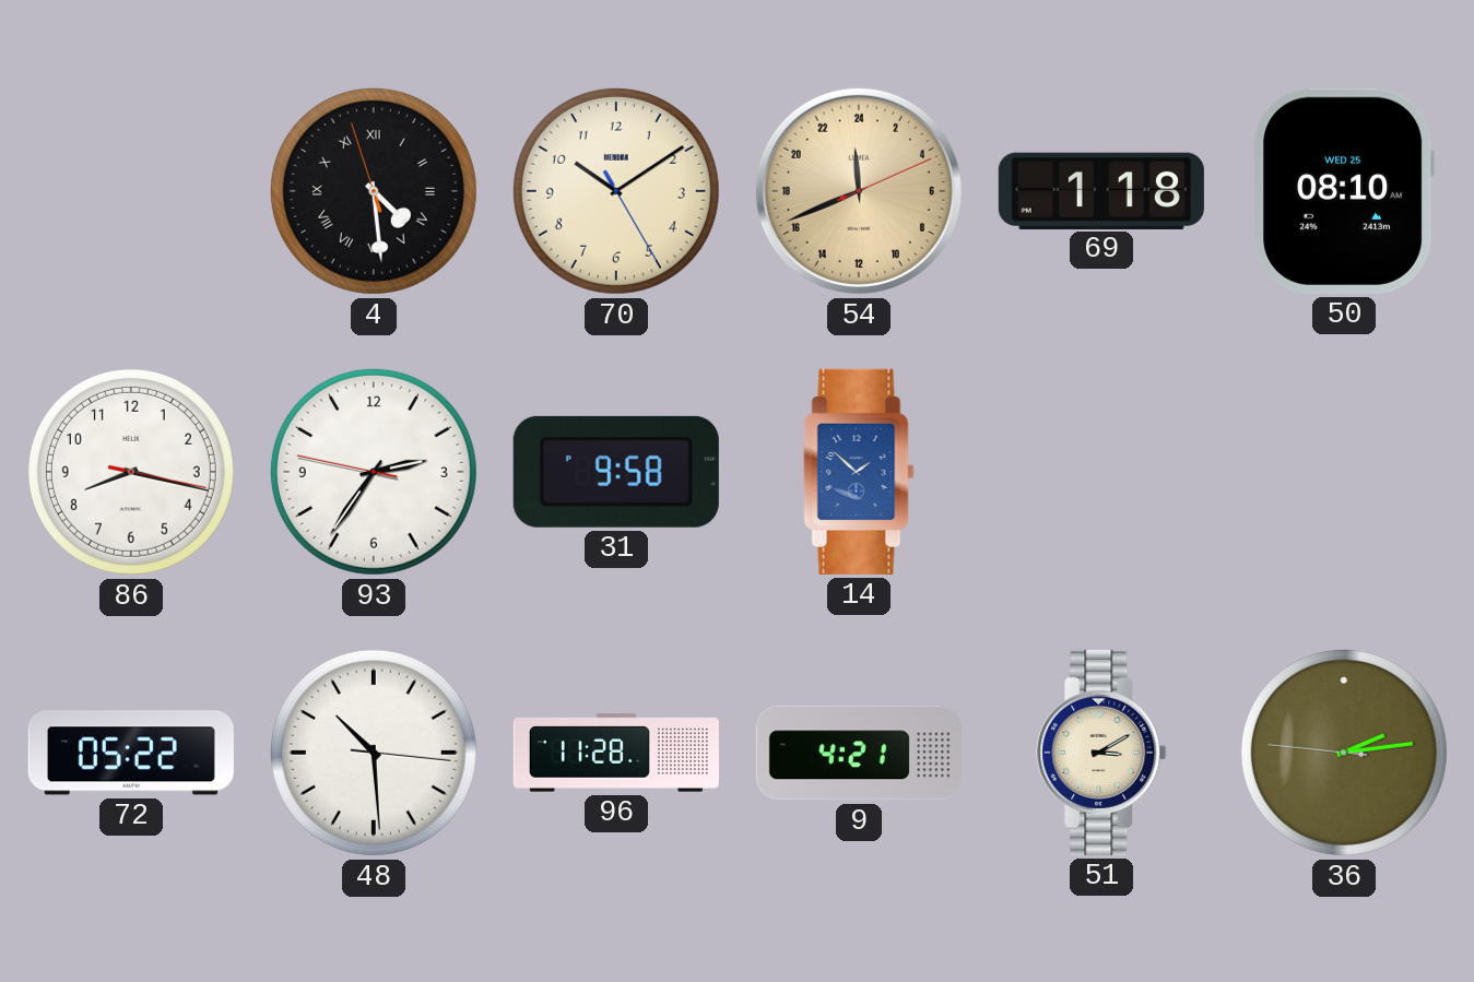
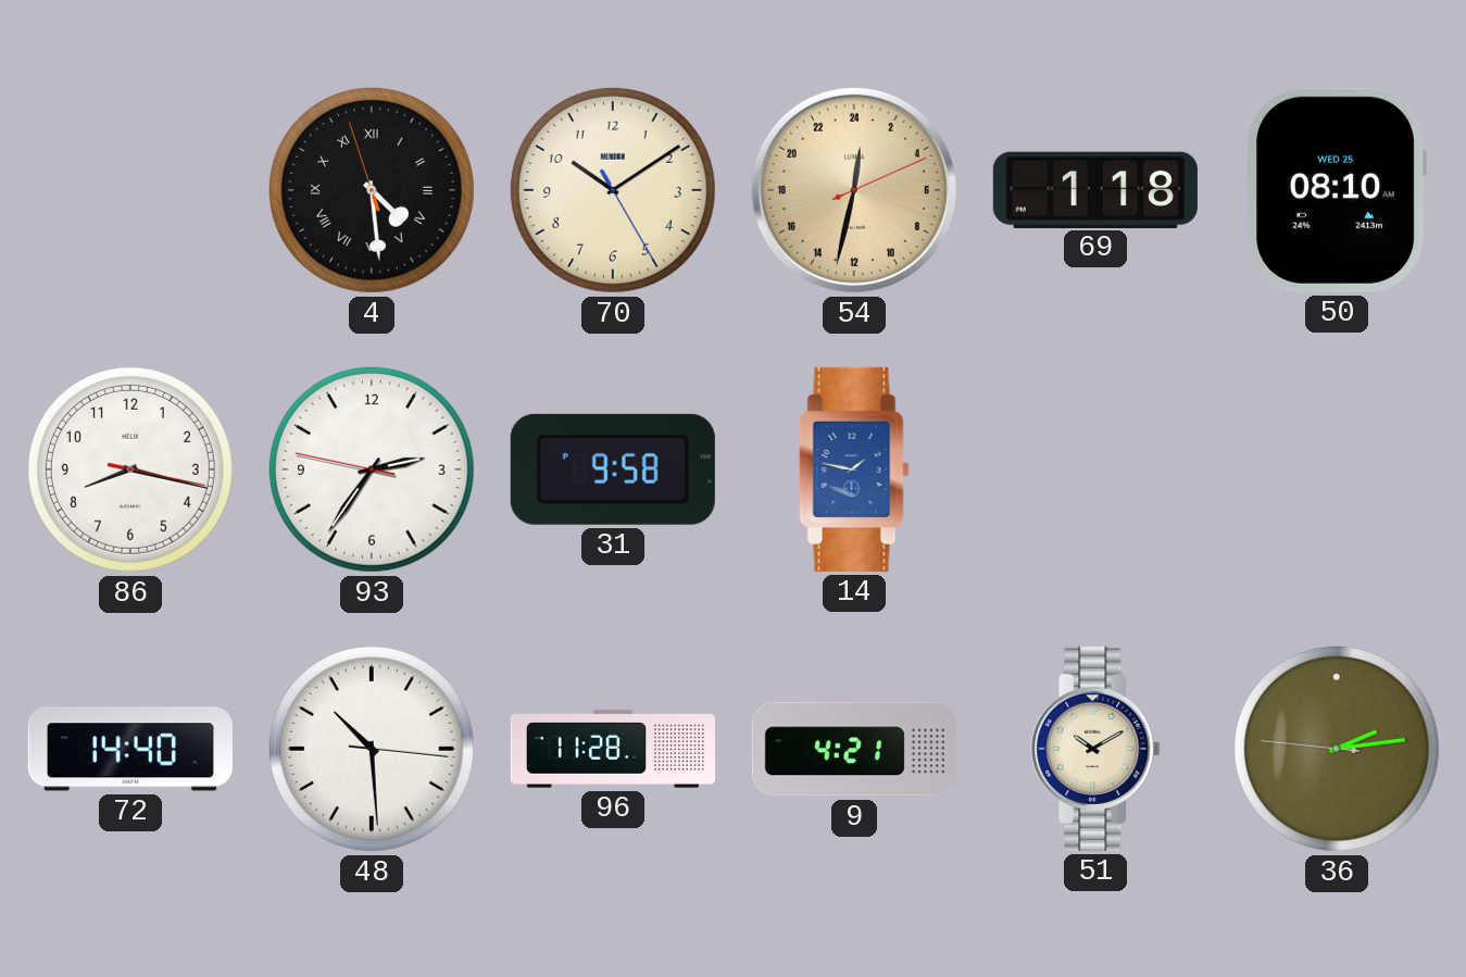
54: 23:41 -> 0:32 (854, 190)
14: 1:52 -> 1:47 (854, 469)
72: 05:22 -> 14:40 (130, 749)
51: 3:10 -> 10:10 (1095, 749)
